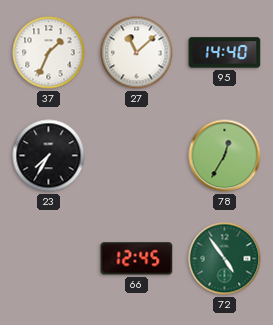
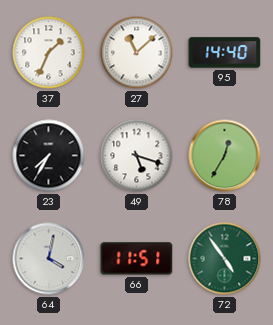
49: none -> 5:18 (137, 156)
64: none -> 4:02 (49, 259)
66: 12:45 -> 11:51 (137, 259)
